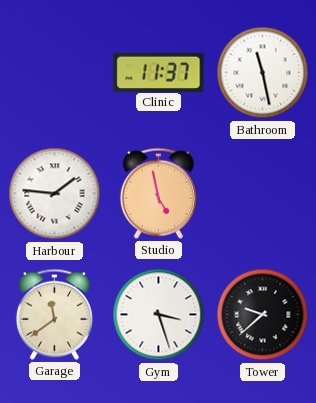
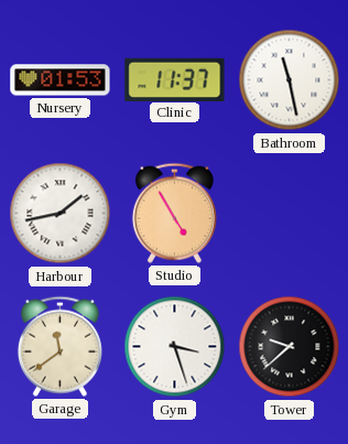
Nursery: none -> 01:53 (61, 80)
Harbour: 1:46 -> 1:43 (61, 214)
Studio: 4:58 -> 4:55 (174, 213)
